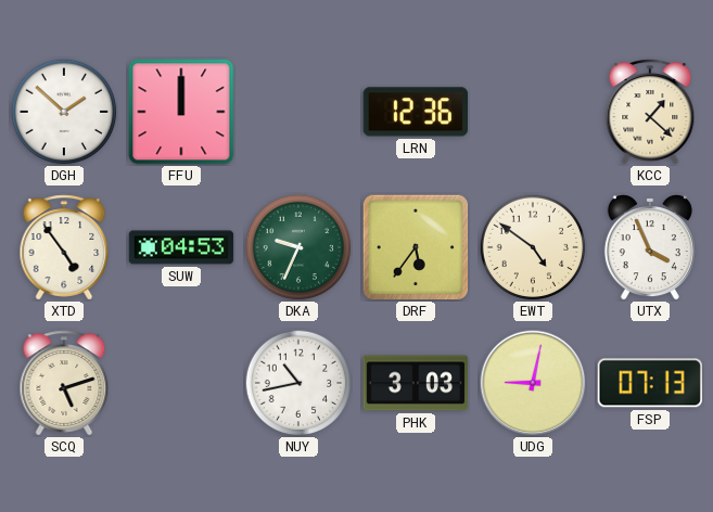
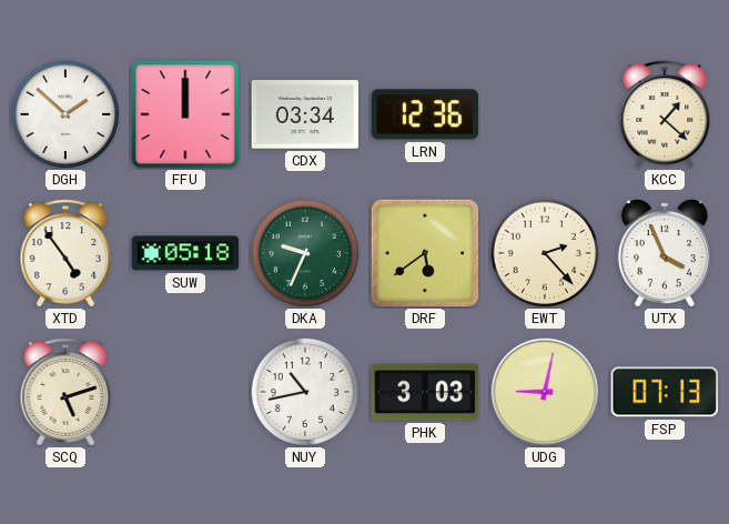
CDX: none -> 03:34 (305, 114)
SUW: 04:53 -> 05:18 (185, 253)
DRF: 5:36 -> 5:39 (425, 253)
EWT: 4:51 -> 2:23 (545, 253)
